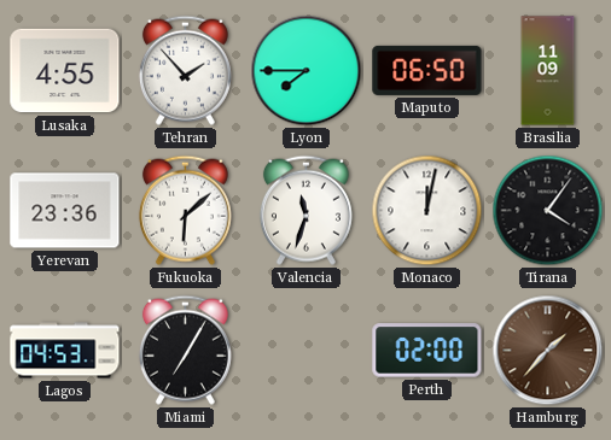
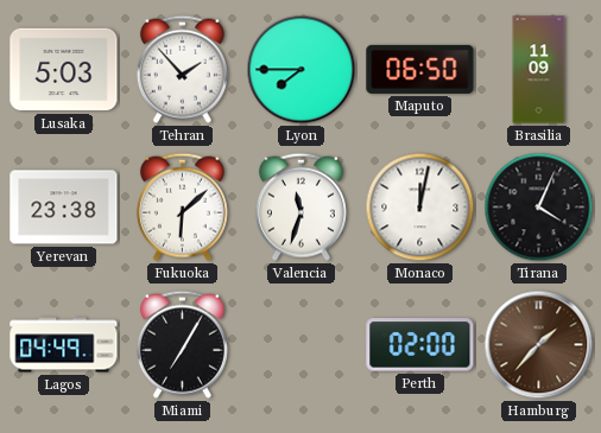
Lusaka: 4:55 -> 5:03 (64, 70)
Yerevan: 23:36 -> 23:38 (64, 208)
Tirana: 4:06 -> 4:04 (539, 208)
Lagos: 04:53 -> 04:49 (64, 345)
